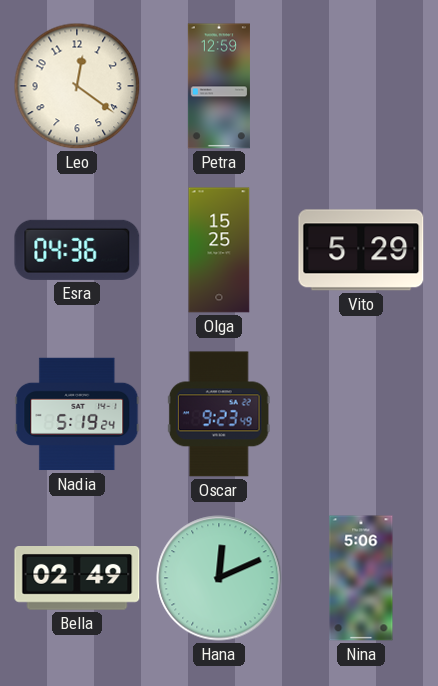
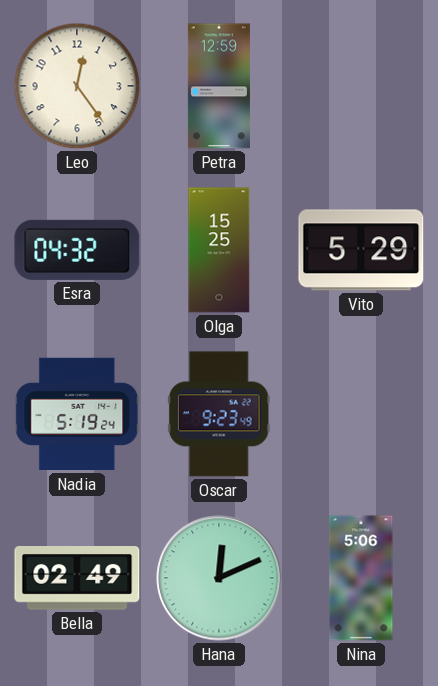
Leo: 12:21 -> 12:24 (77, 86)
Esra: 04:36 -> 04:32 (77, 250)
